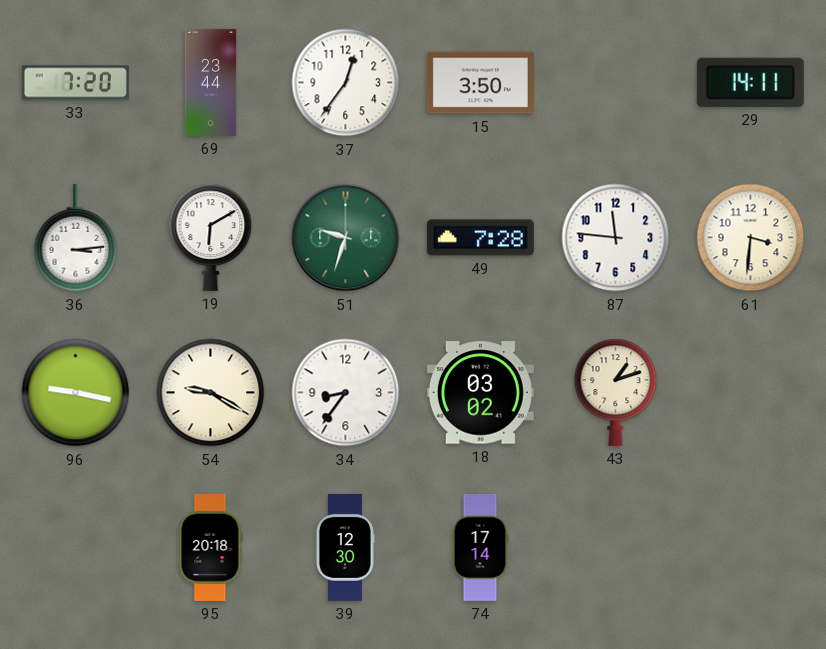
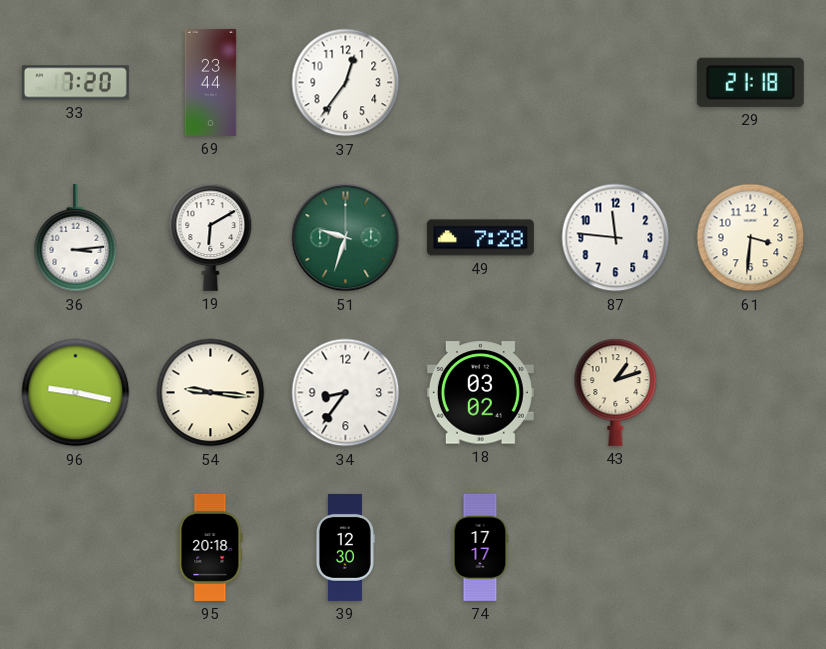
15: 3:50 -> none (480, 83)
29: 14:11 -> 21:18 (750, 82)
54: 9:20 -> 9:16 (211, 393)
74: 17:14 -> 17:17 (480, 547)
